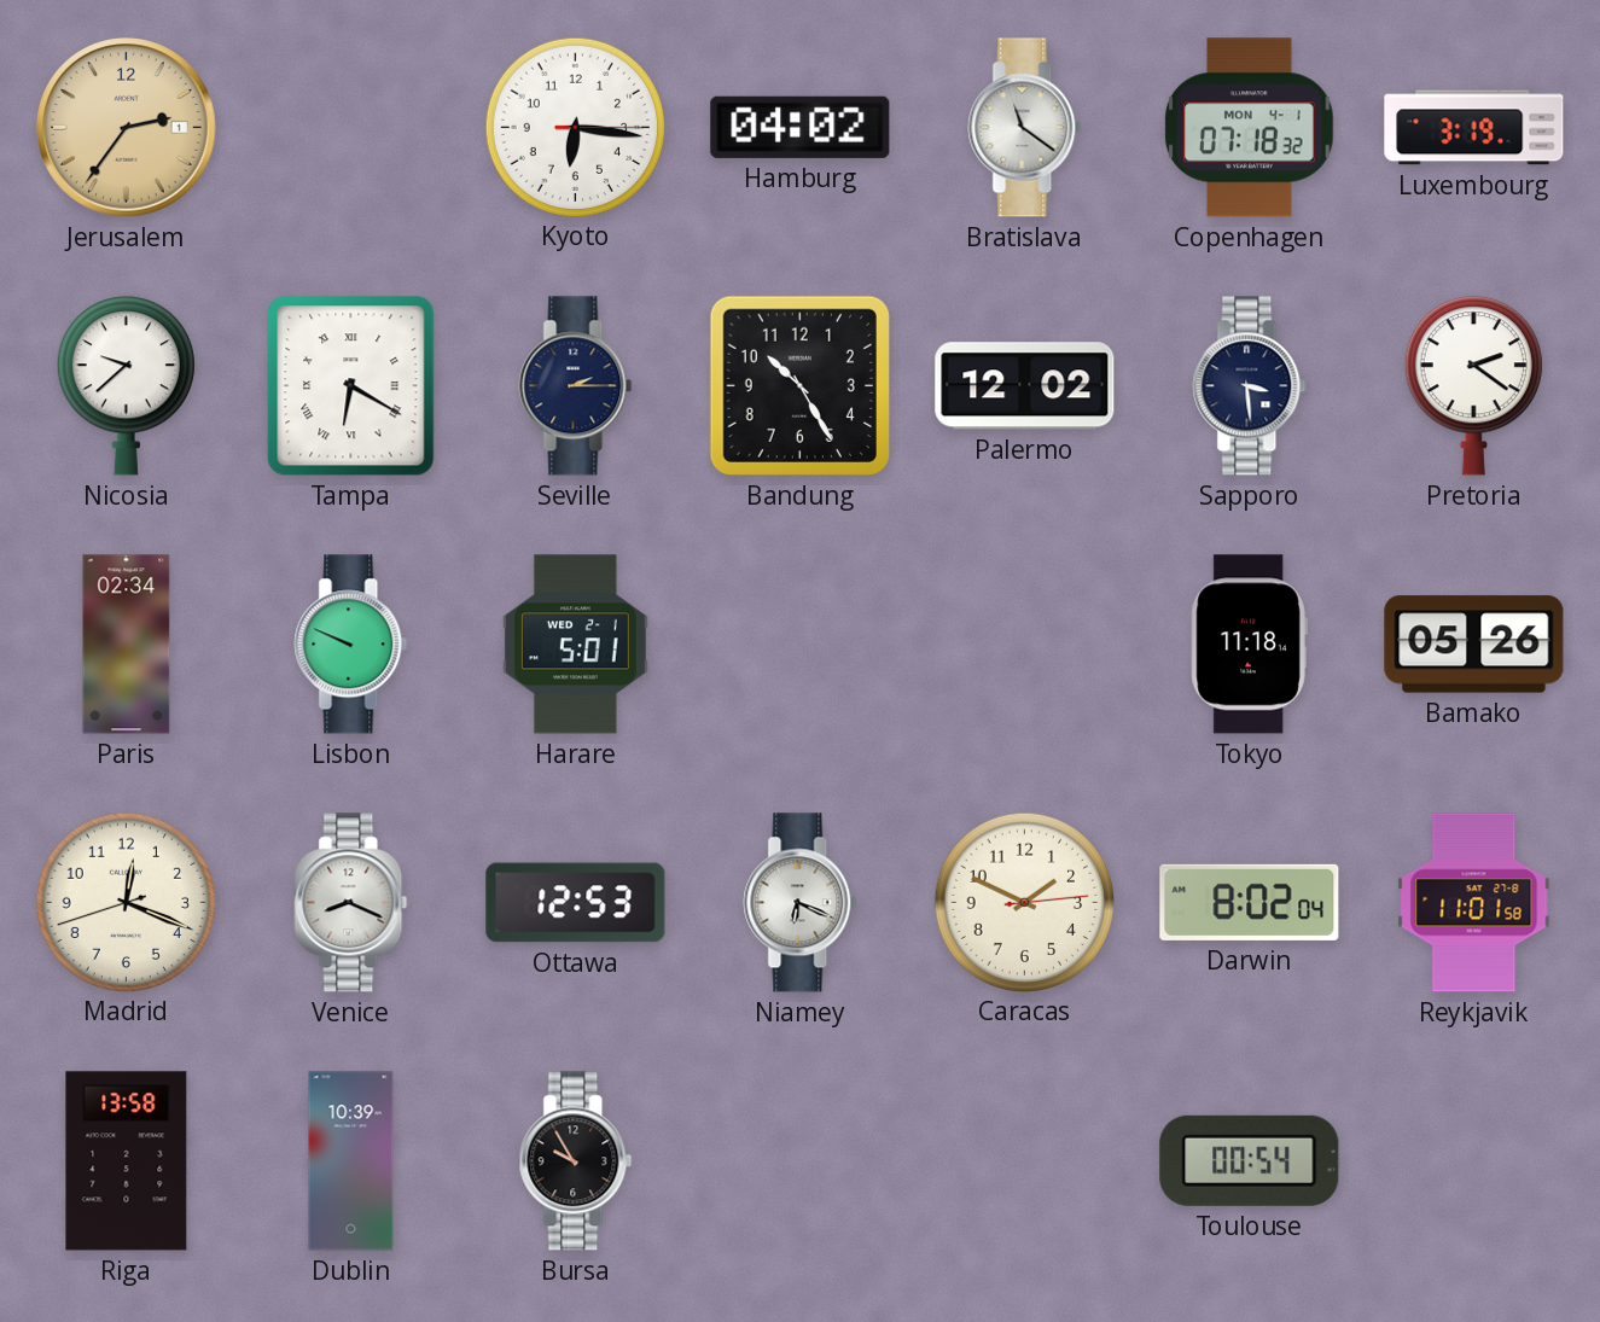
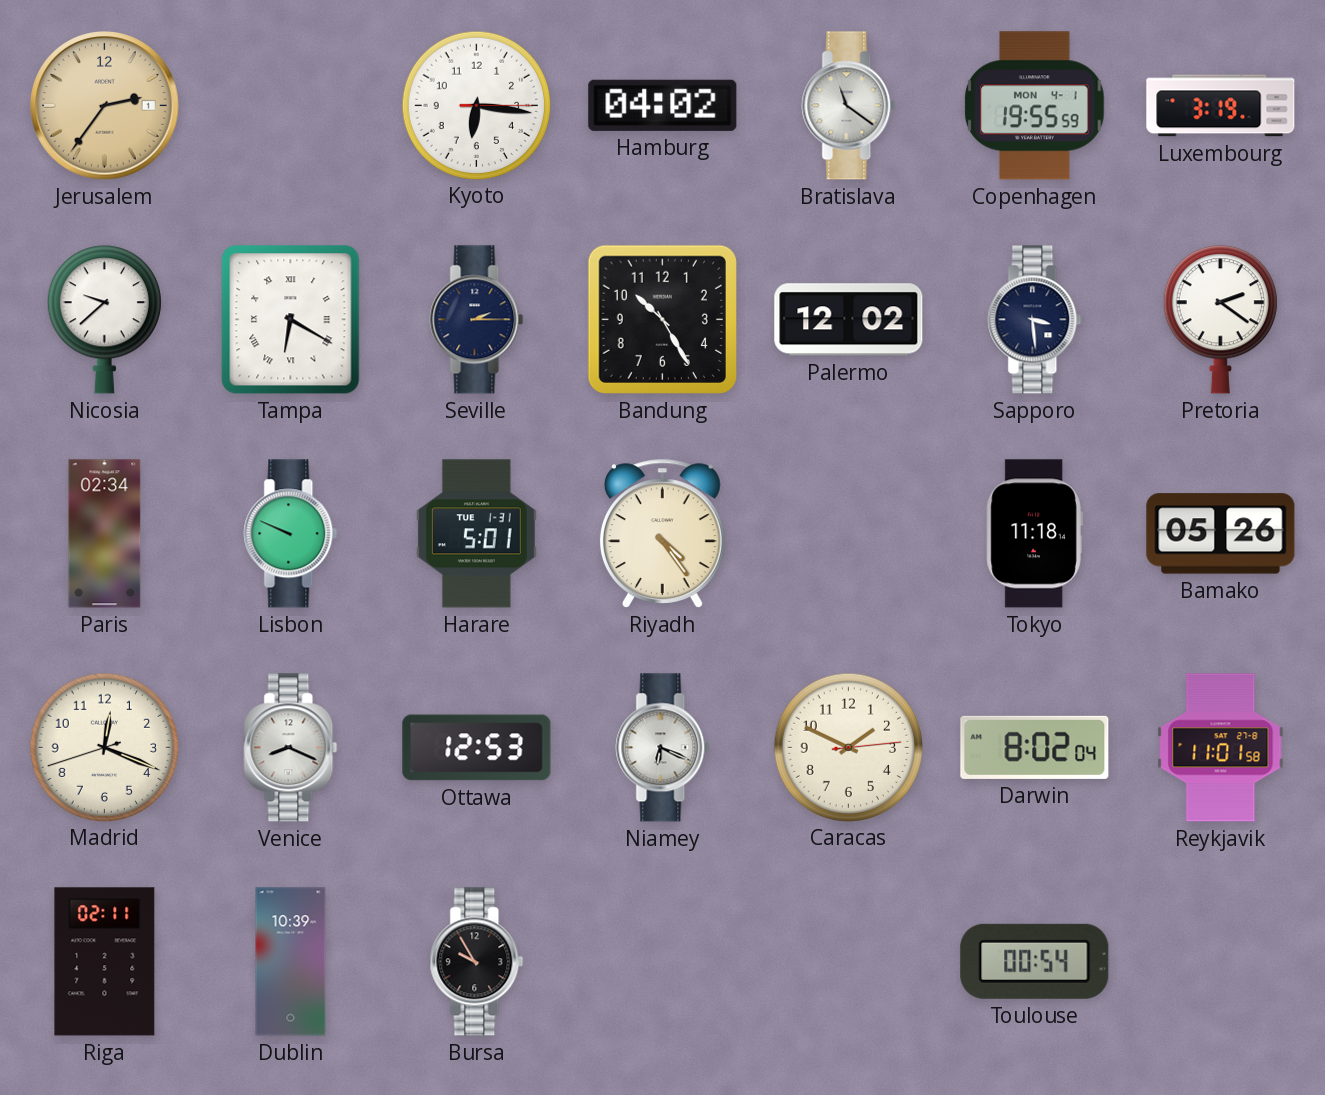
Copenhagen: 07:18 -> 19:55 (1035, 106)
Harare date: WED 2-1 -> TUE 1-31 (476, 534)
Riyadh: none -> 4:24 (662, 533)
Riga: 13:58 -> 02:11 (105, 962)
